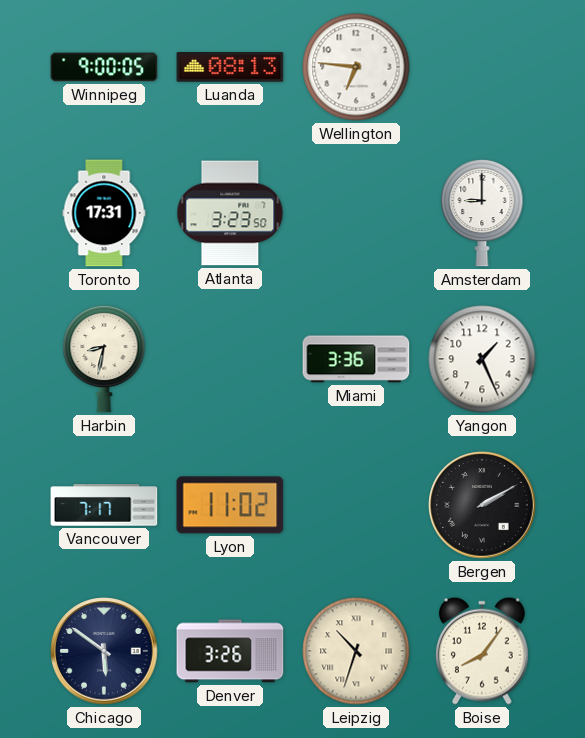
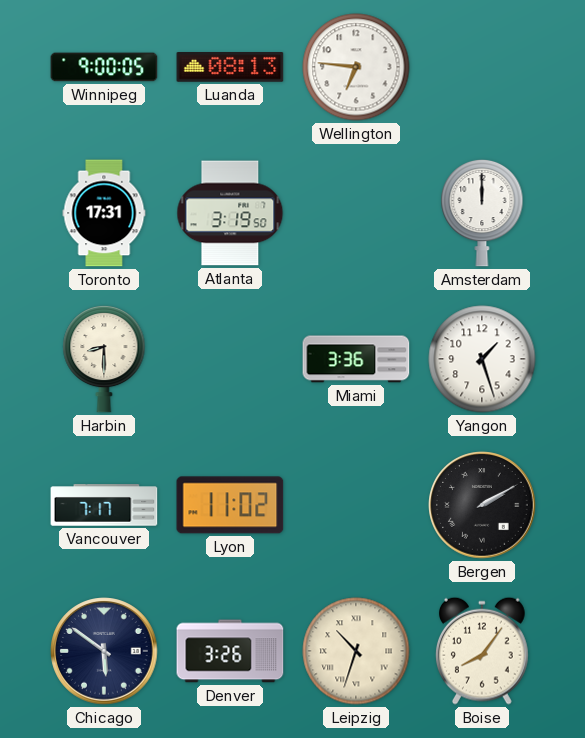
Atlanta: 3:23 -> 3:19 (230, 213)
Amsterdam: 9:00 -> 12:00 (482, 213)
Harbin: 8:32 -> 8:30 (104, 359)
Yangon: 1:26 -> 1:27 (482, 359)
